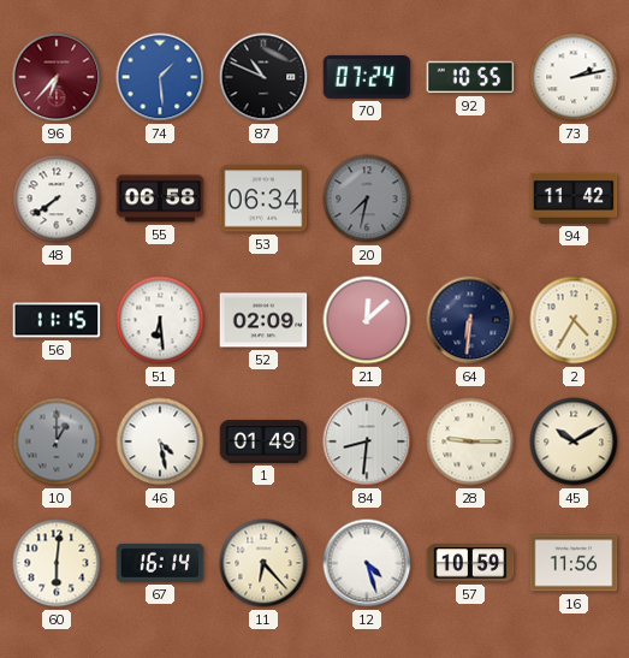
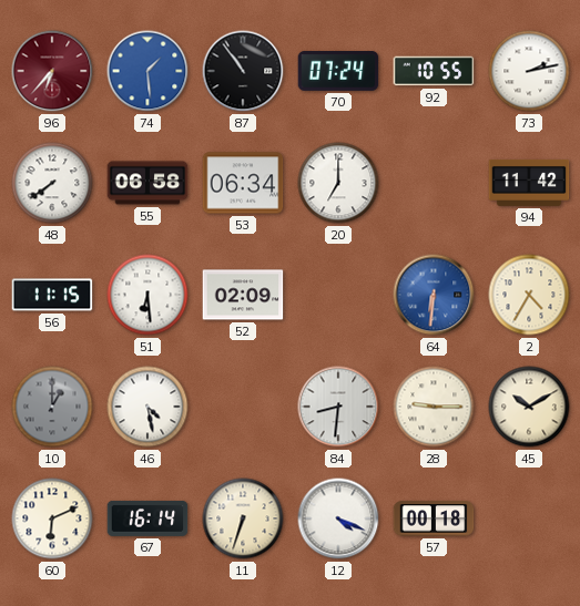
87: 10:49 -> 10:54 (243, 71)
20: 7:32 -> 7:00 (338, 183)
20 dial: grey -> white (338, 183)
21: 12:08 -> none (367, 320)
64 dial: navy -> blue (434, 295)
1: 01:49 -> none (263, 441)
60: 6:01 -> 6:11 (52, 518)
11: 6:23 -> 6:33 (243, 518)
12: 4:27 -> 4:19 (338, 518)
57: 10:59 -> 00:18 (434, 518)
16: 11:56 -> none (574, 563)
